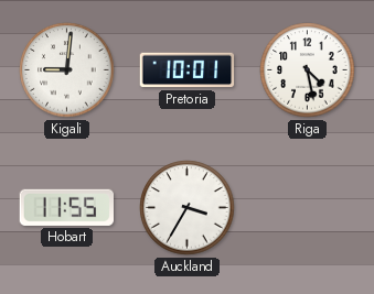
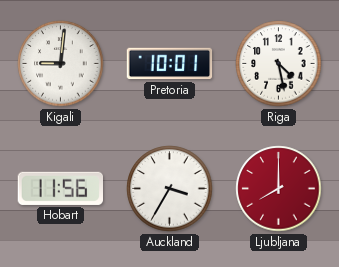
Hobart: 11:55 -> 11:56 (60, 188)
Ljubljana: none -> 8:00 (279, 189)
